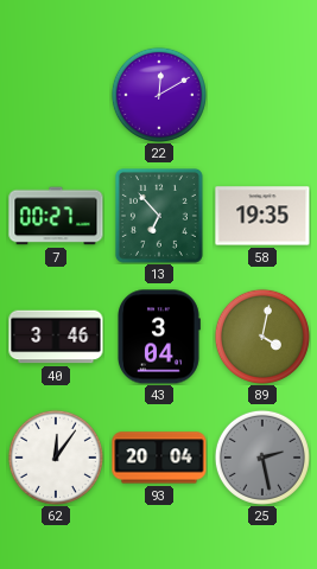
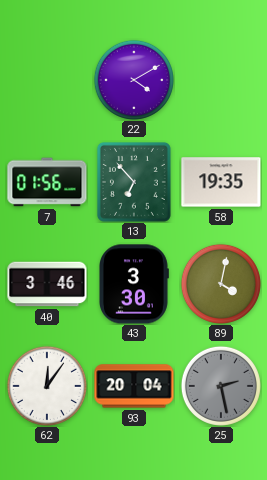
22: 12:10 -> 4:10 (134, 80)
7: 00:27 -> 01:56 (47, 182)
43: 3:04 -> 3:30 (134, 284)
